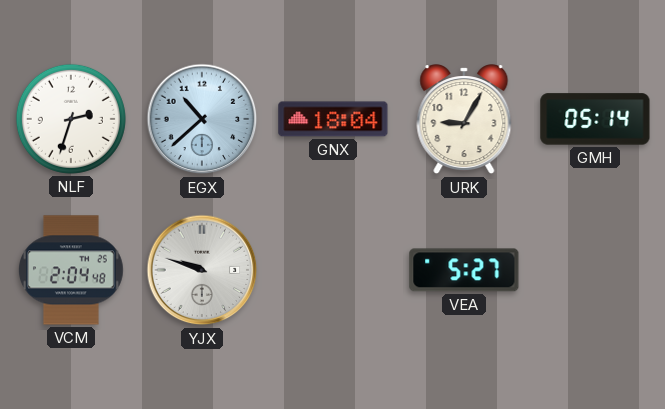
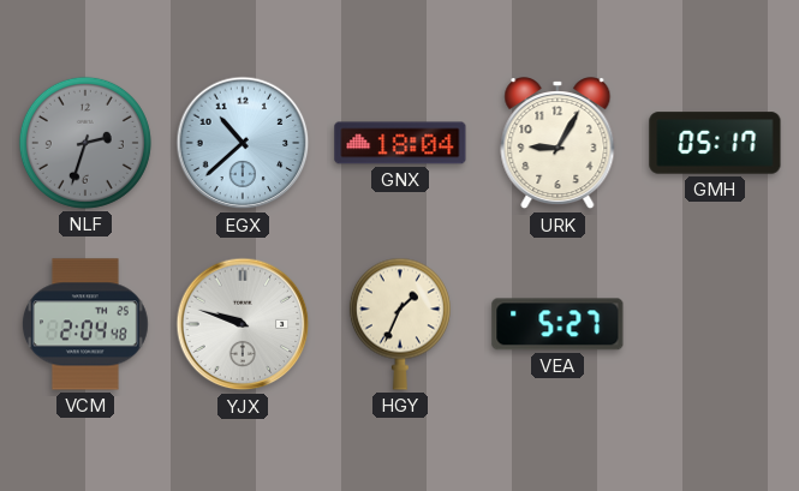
NLF dial: white -> grey (85, 143)
GMH: 05:14 -> 05:17 (715, 143)
HGY: none -> 1:34 (400, 324)
